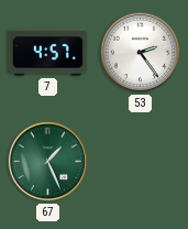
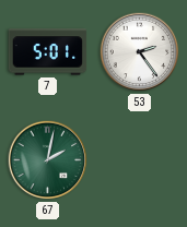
7: 4:57 -> 5:01 (48, 52)
67: 1:26 -> 2:02 (48, 160)
